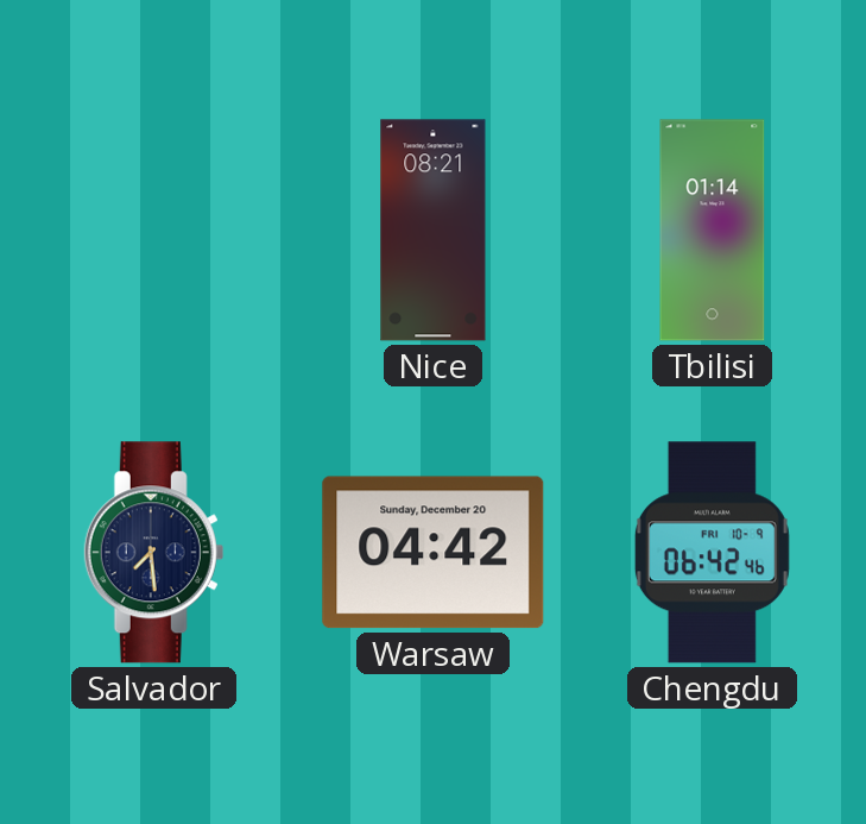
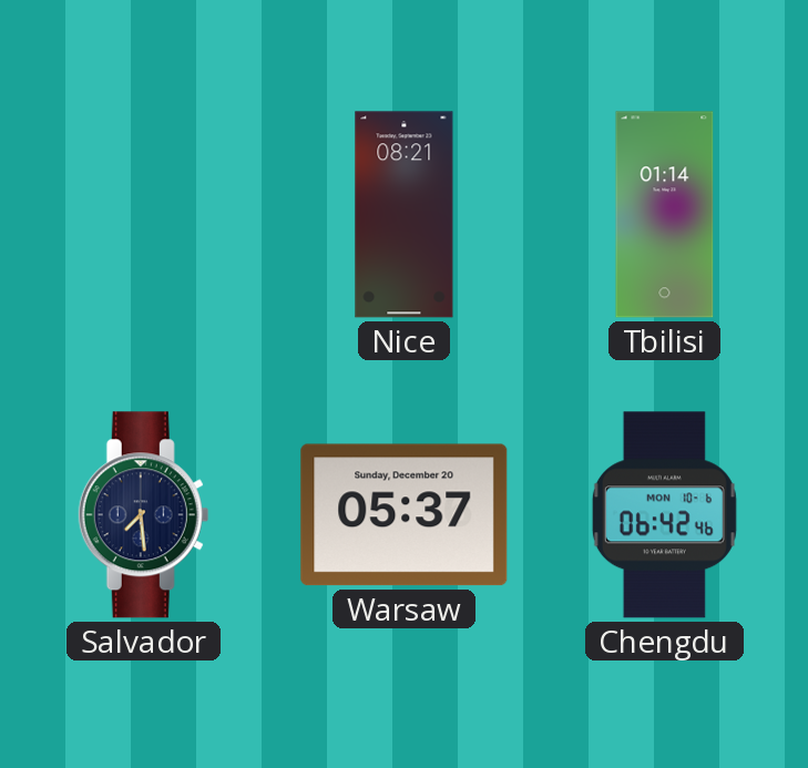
Warsaw: 04:42 -> 05:37 (405, 515)
Chengdu date: FRI 10-9 -> MON 10-6 (664, 515)
